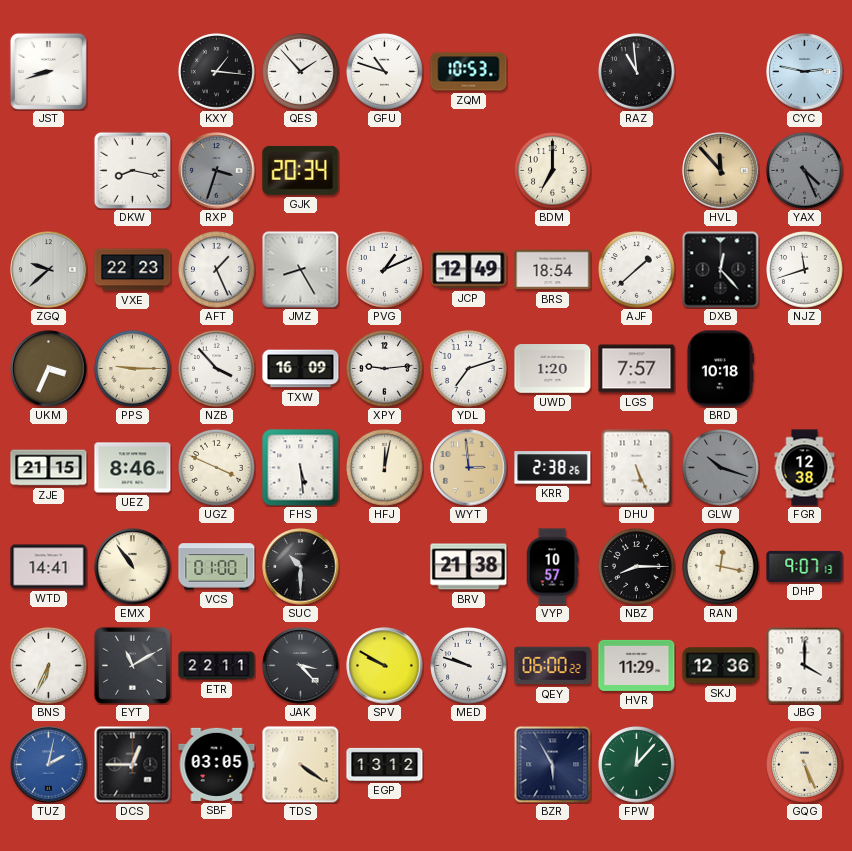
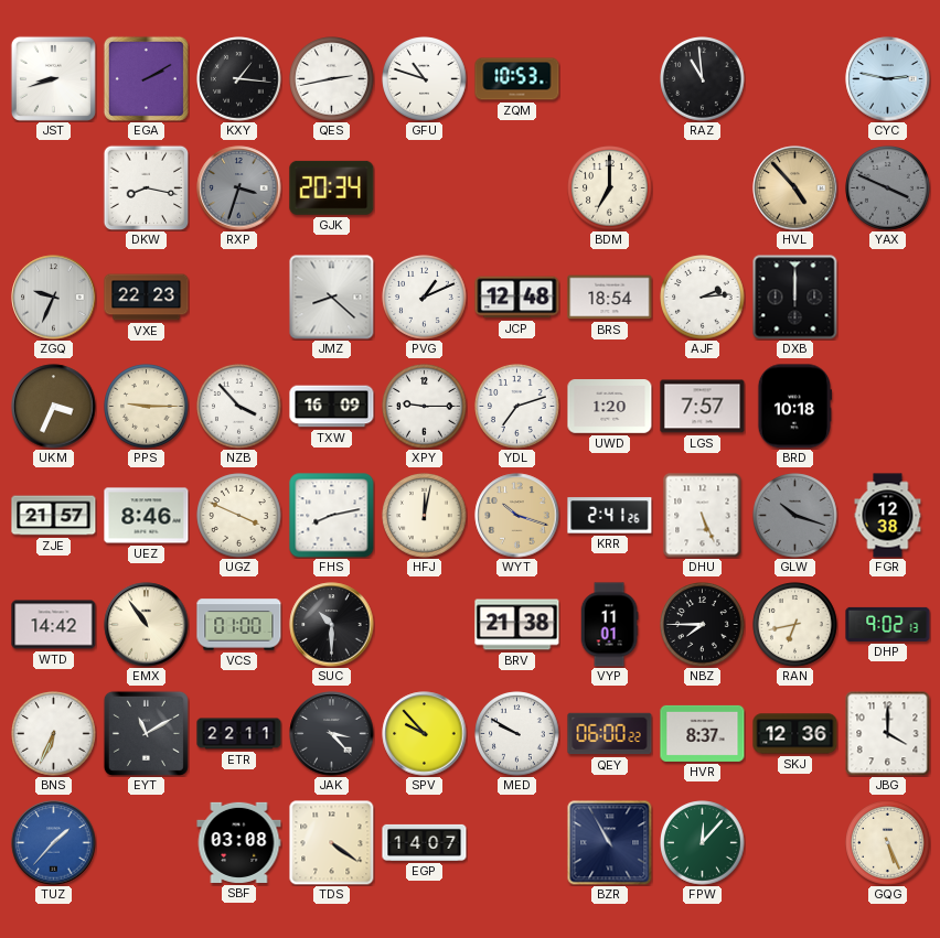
EGA: none -> 2:10 (146, 78)
QES: 1:53 -> 2:43 (332, 79)
HVL: 11:53 -> 4:53 (795, 188)
YAX: 4:26 -> 3:49 (888, 188)
ZGQ: 9:38 -> 9:34 (54, 298)
AFT: 1:26 -> none (217, 270)
JMZ: 8:25 -> 8:22 (332, 298)
JCP: 12:49 -> 12:48 (517, 298)
AJF: 1:38 -> 2:14 (703, 298)
DXB: 12:23 -> 12:00 (795, 298)
NJZ: 11:42 -> none (805, 270)
XPY: 9:14 -> 9:15 (425, 407)
ZJE: 21:15 -> 21:57 (54, 516)
FHS: 5:29 -> 8:13 (332, 516)
WYT: 2:59 -> 10:18 (517, 516)
KRR: 2:38 -> 2:41 (610, 516)
WTD: 14:41 -> 14:42 (54, 625)
VYP: 10:57 -> 11:01 (609, 625)
NBZ: 8:15 -> 7:45 (703, 625)
RAN: 12:17 -> 6:43 (795, 625)
DHP: 9:07 -> 9:02 (888, 624)
SPV: 9:50 -> 9:53 (425, 734)
MED: 9:48 -> 9:50 (517, 734)
HVR: 11:29 -> 8:37 (703, 733)
TUZ: 2:02 -> 1:37 (54, 843)
DCS: 12:45 -> none (133, 765)
SBF: 03:05 -> 03:08 (239, 842)
EGP: 13:12 -> 14:07 (425, 842)
BZR: 5:55 -> 10:55 (610, 843)
